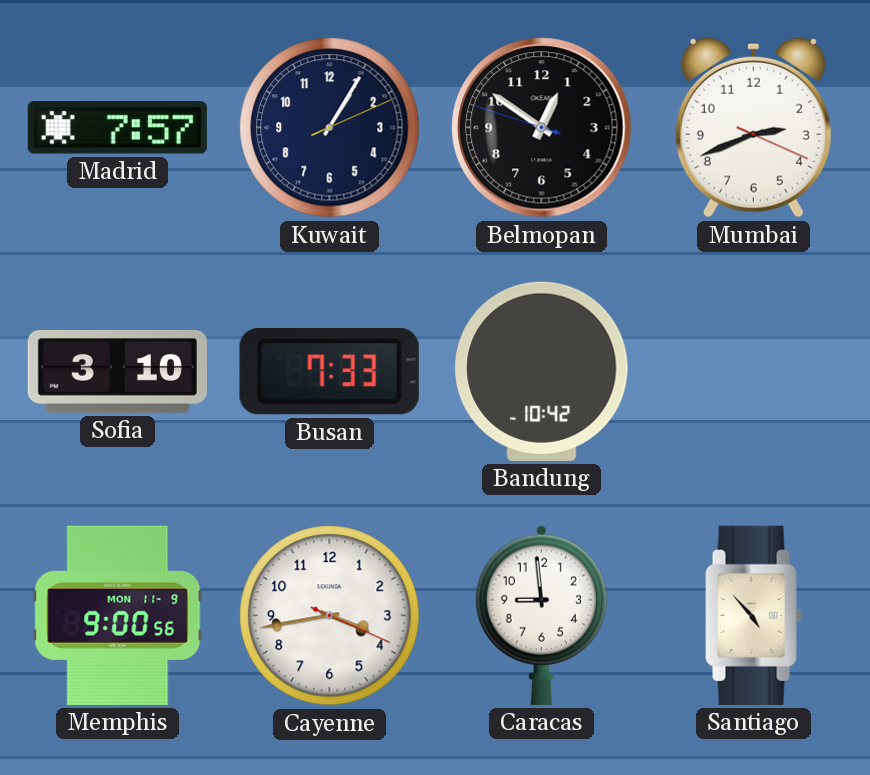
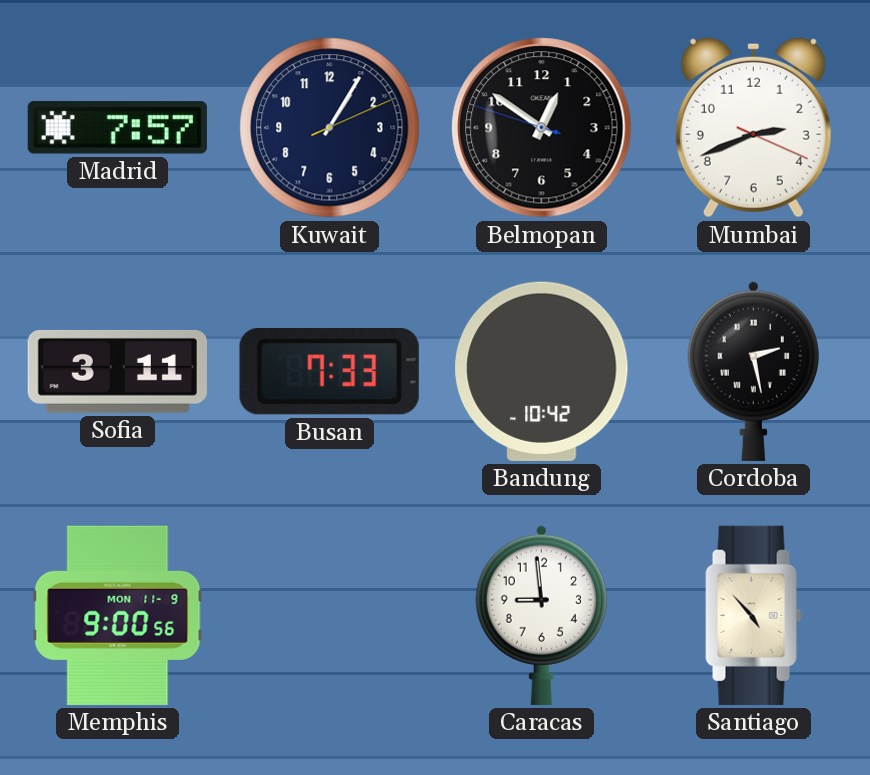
Sofia: 3:10 -> 3:11 (117, 371)
Cordoba: none -> 2:28 (753, 371)
Cayenne: 3:43 -> none (330, 616)
